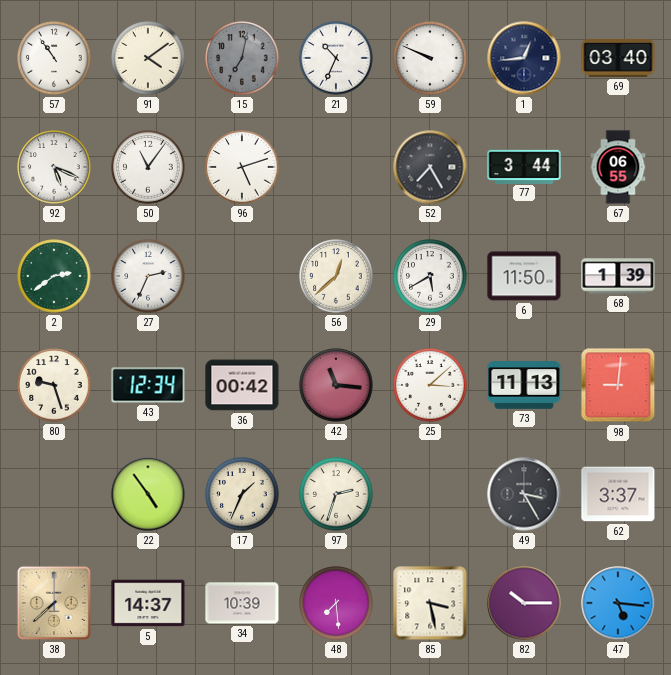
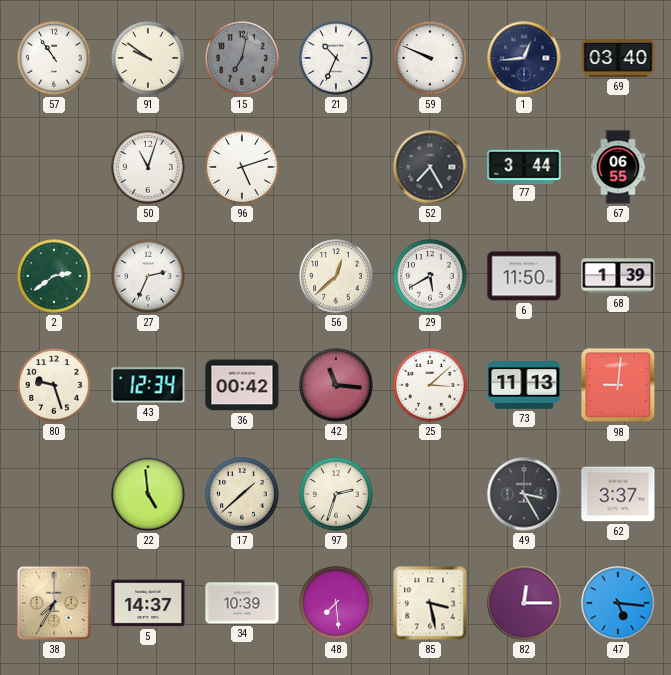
91: 4:09 -> 9:51 (148, 58)
92: 5:19 -> none (54, 167)
50: 11:06 -> 11:03 (148, 167)
22: 4:54 -> 4:59 (148, 494)
17: 1:34 -> 1:38 (242, 494)
38: 7:38 -> 7:35 (54, 603)
82: 10:15 -> 12:15 (524, 603)
